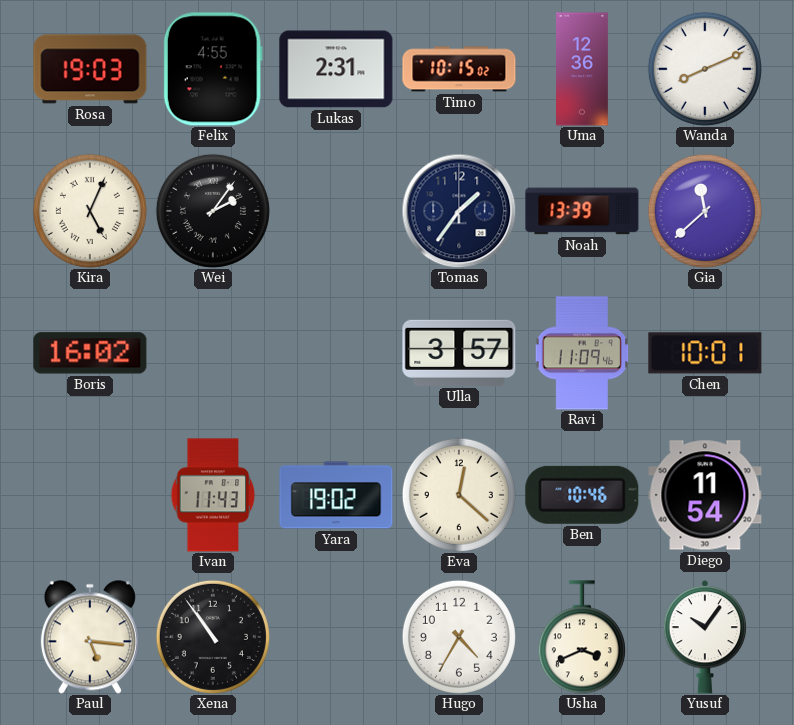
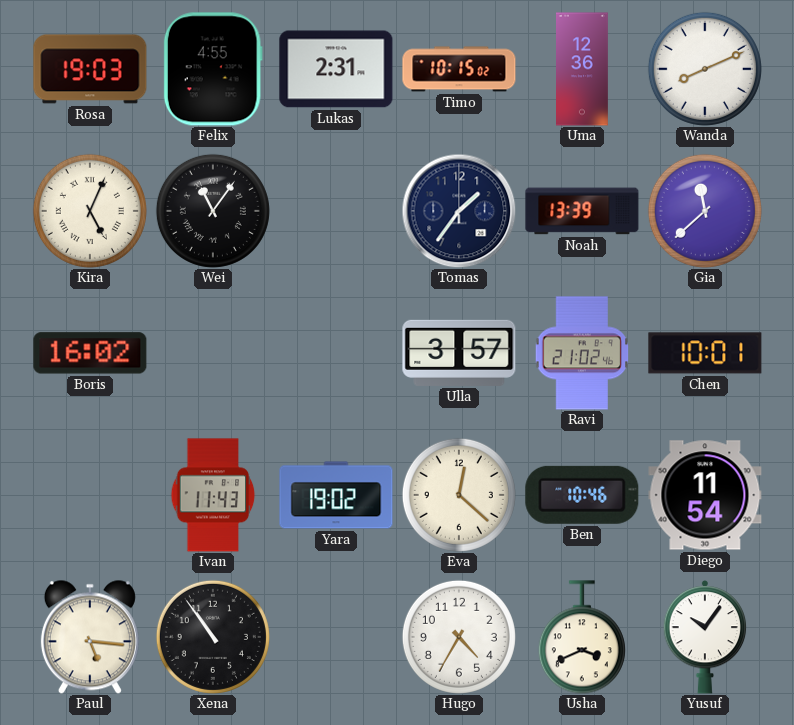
Wei: 2:06 -> 11:06 (213, 211)
Ravi: 11:09 -> 21:02 (582, 353)
